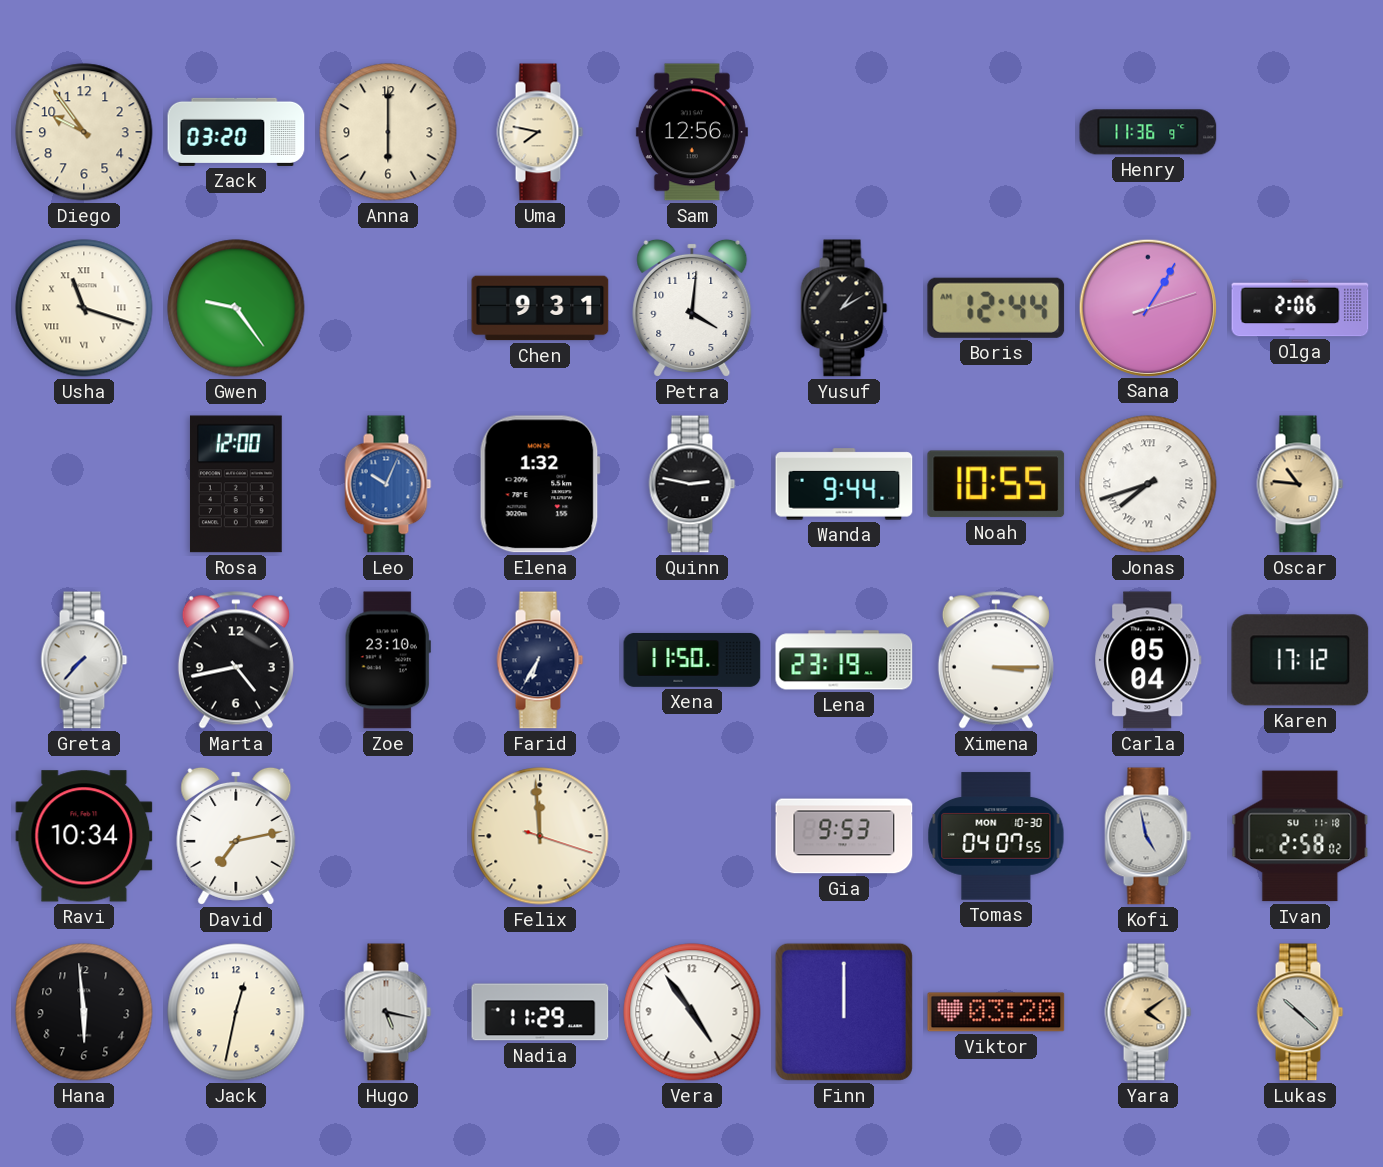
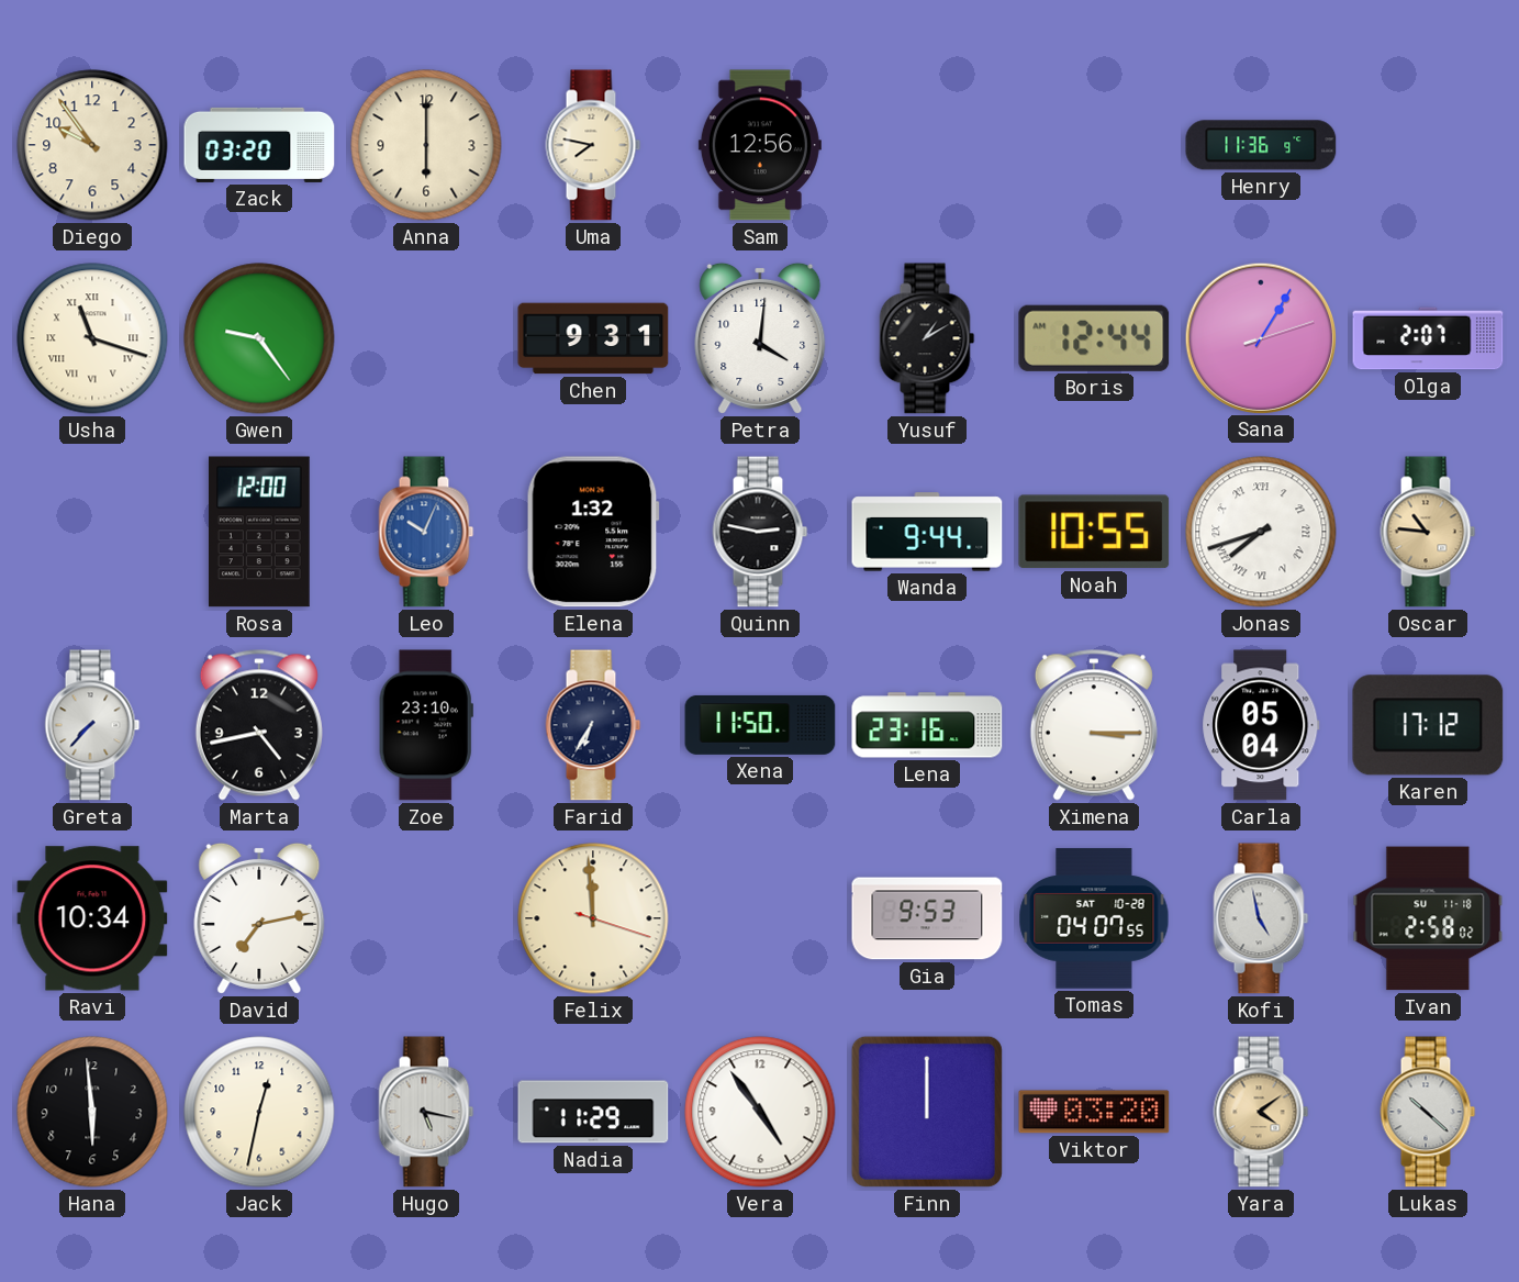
Olga: 2:06 -> 2:07 (1428, 338)
Lena: 23:19 -> 23:16 (927, 725)
Tomas date: MON 10-30 -> SAT 10-28 (1094, 918)
